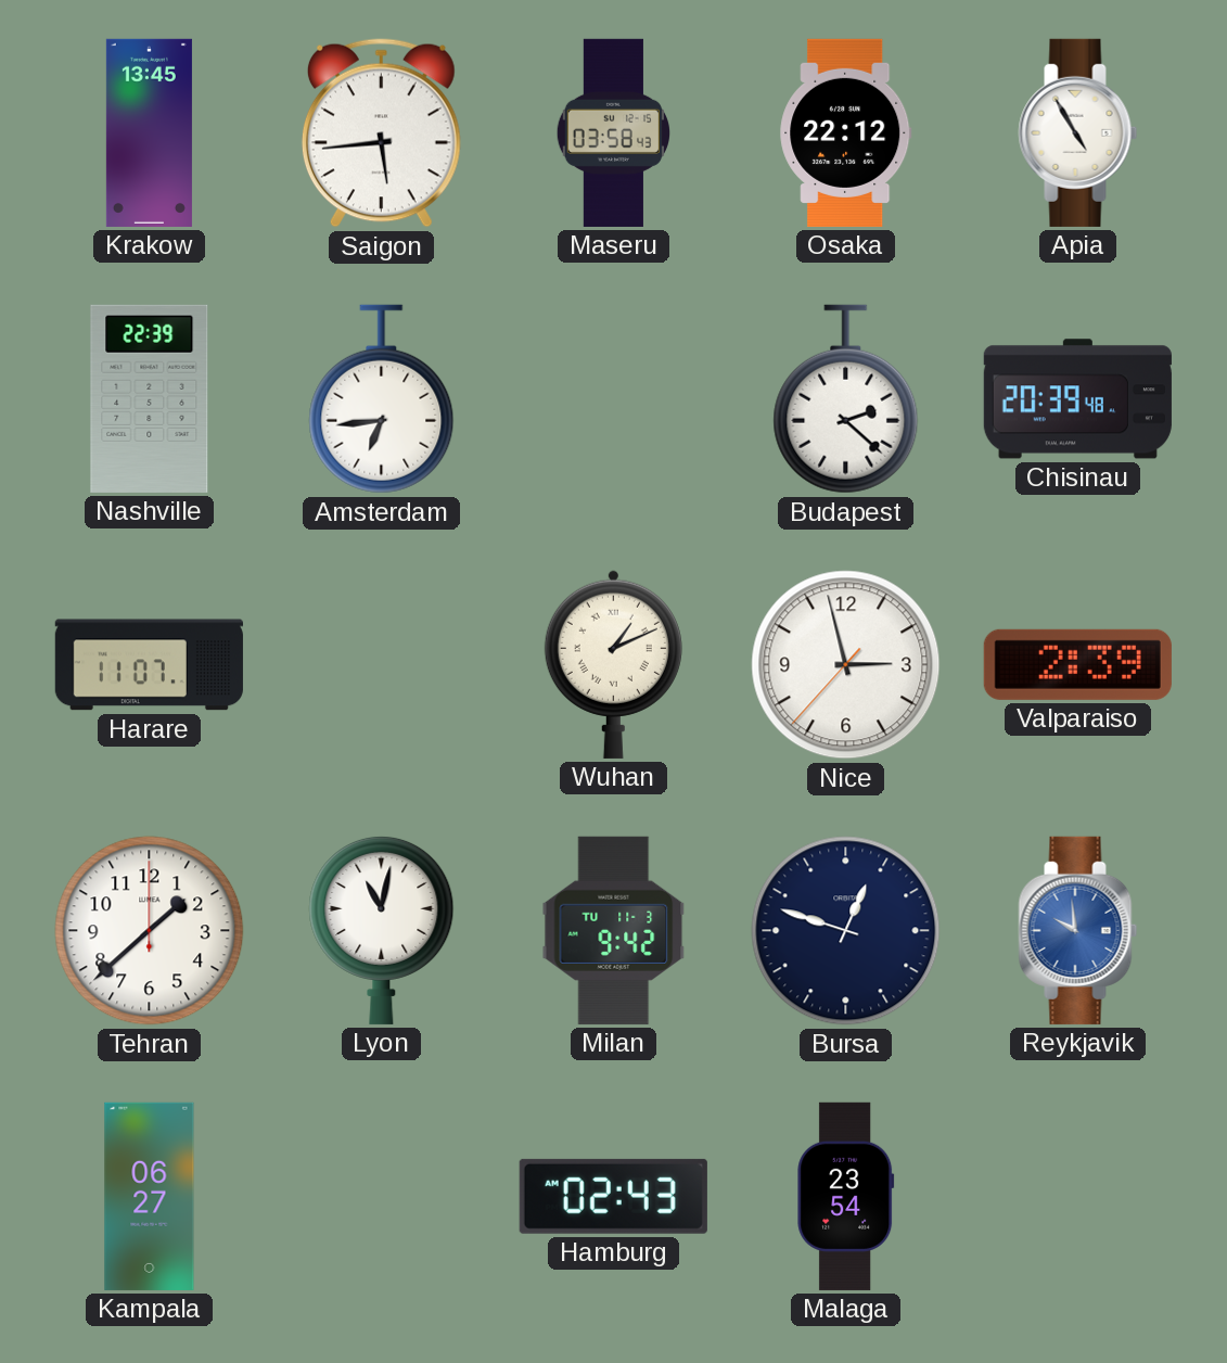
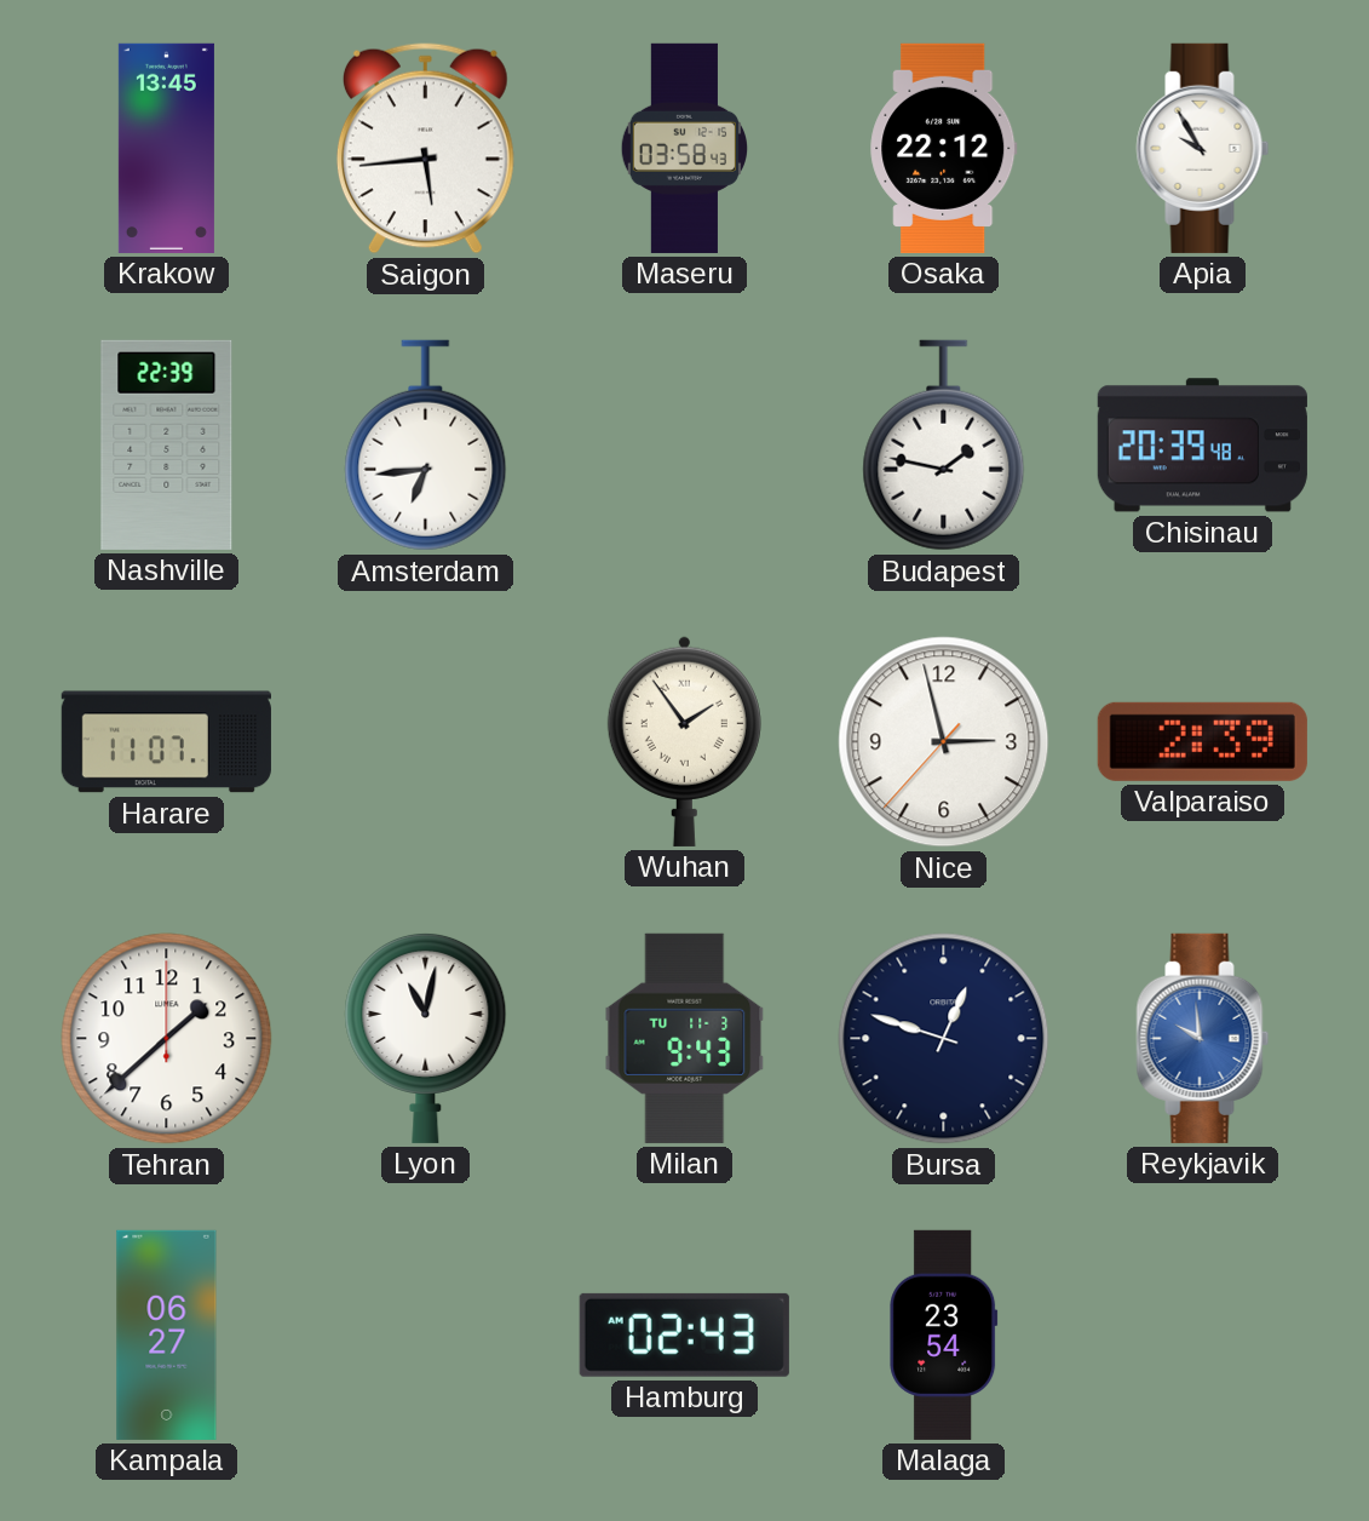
Apia: 4:55 -> 9:55 (1203, 148)
Budapest: 2:22 -> 1:47 (944, 446)
Wuhan: 1:11 -> 1:54 (684, 741)
Milan: 9:42 -> 9:43 (685, 1038)
